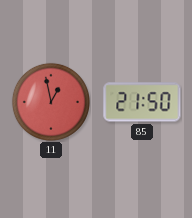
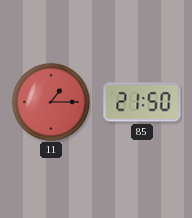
11: 12:58 -> 1:15 (51, 102)
